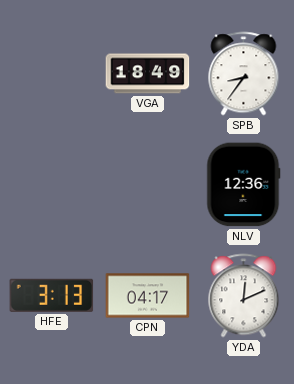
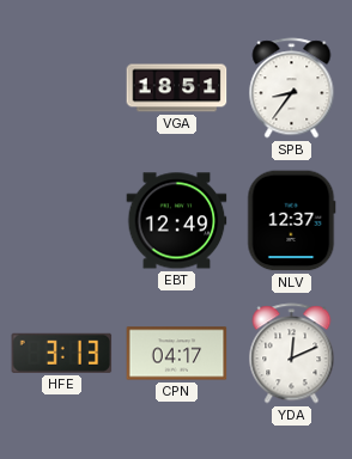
VGA: 18:49 -> 18:51 (177, 88)
EBT: none -> 12:49 (177, 221)
NLV: 12:36 -> 12:37 (292, 221)
